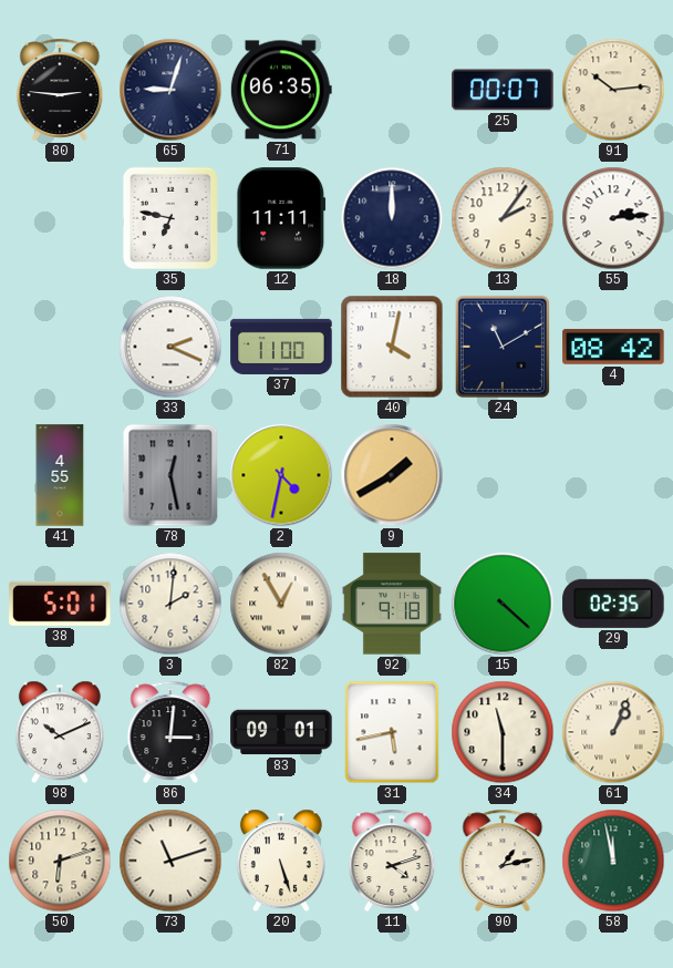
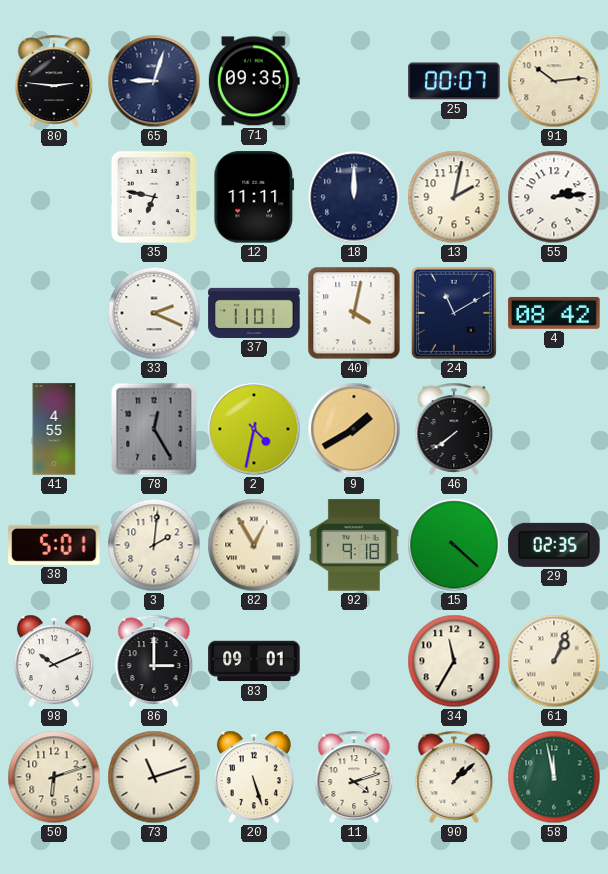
71: 06:35 -> 09:35 (254, 81)
13: 2:06 -> 2:02 (454, 197)
37: 11:00 -> 11:01 (254, 313)
78: 12:28 -> 12:25 (154, 429)
46: none -> 7:39 (454, 429)
86: 3:01 -> 3:00 (154, 661)
31: 5:43 -> none (392, 732)
34: 11:30 -> 11:35 (454, 661)
90: 1:13 -> 1:08 (454, 777)
